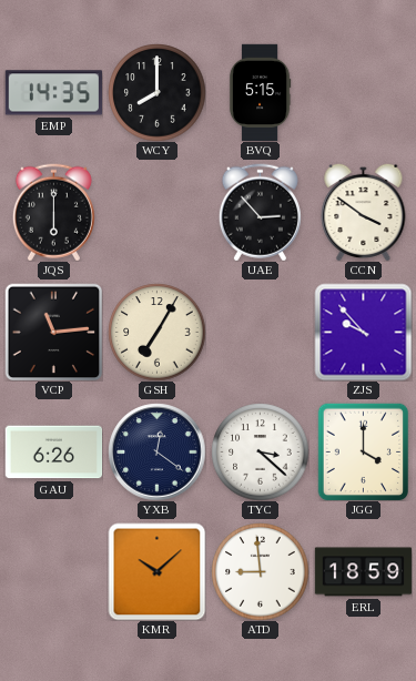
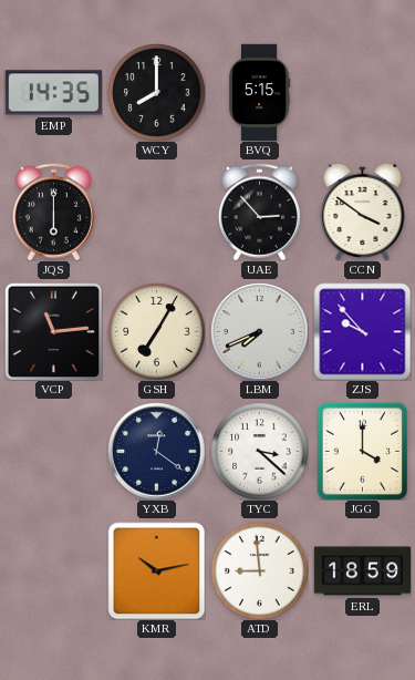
LBM: none -> 7:41 (259, 331)
GAU: 6:26 -> none (53, 453)
KMR: 10:08 -> 10:13 (156, 570)
